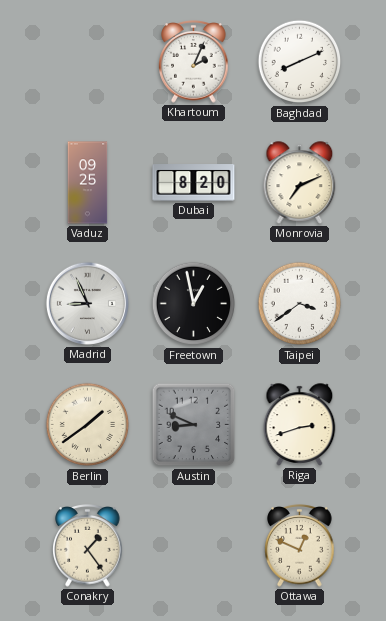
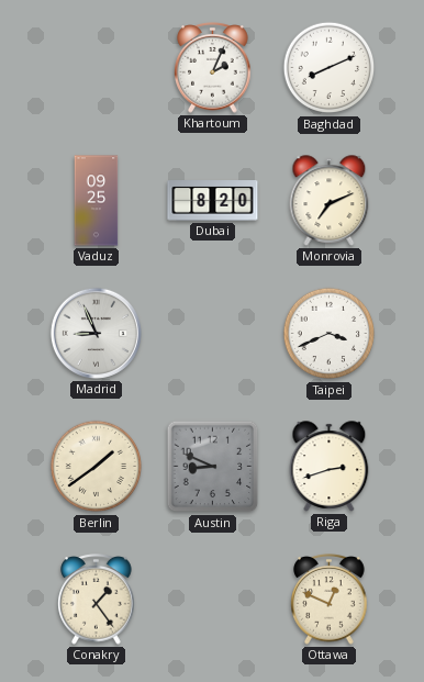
Freetown: 12:58 -> none (194, 304)
Taipei: 3:39 -> 3:41 (330, 334)
